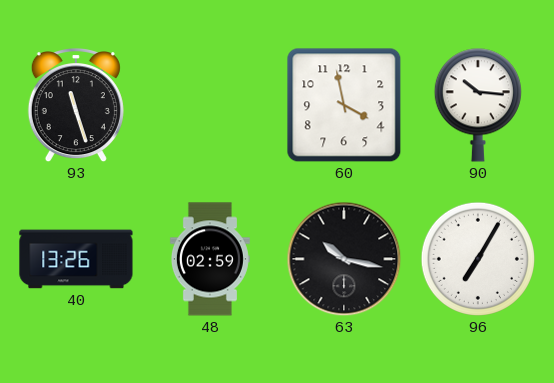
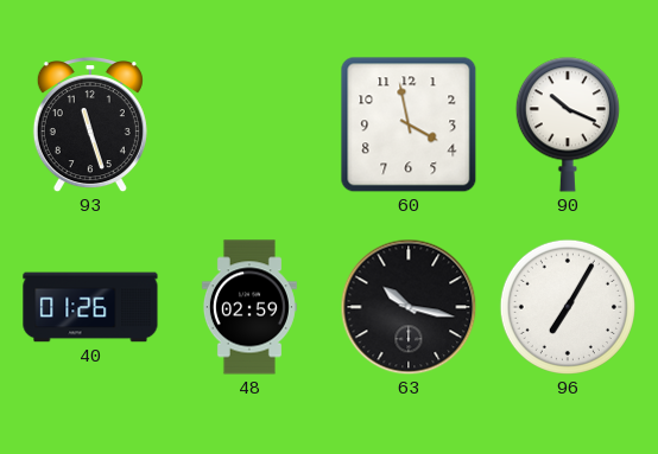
90: 10:16 -> 10:19 (568, 124)
40: 13:26 -> 01:26 (90, 307)
